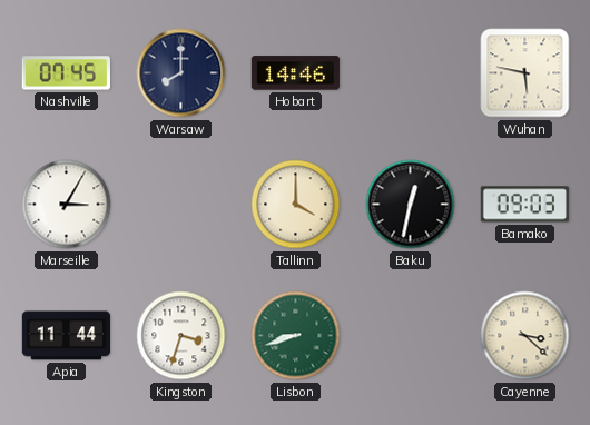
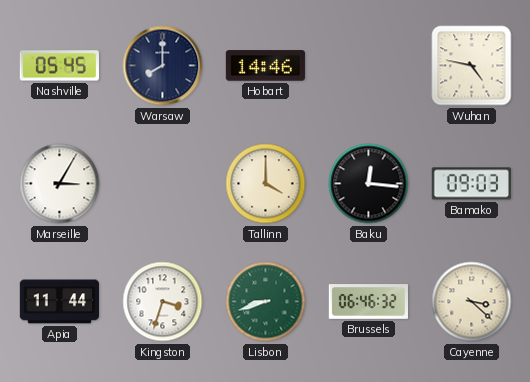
Nashville: 07:45 -> 05:45 (59, 66)
Wuhan: 5:47 -> 4:47 (472, 66)
Baku: 12:32 -> 12:16 (369, 184)
Brussels: none -> 06:46 (368, 302)
